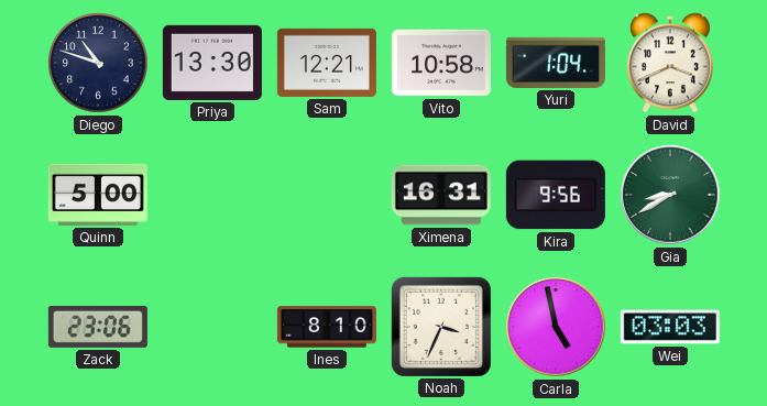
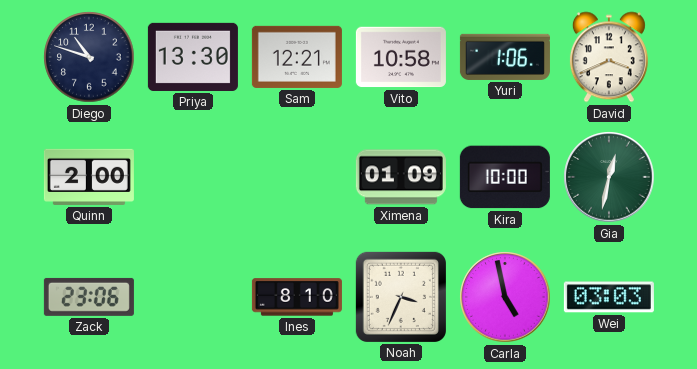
Yuri: 1:04 -> 1:06 (505, 57)
Quinn: 5:00 -> 2:00 (89, 177)
Ximena: 16:31 -> 01:09 (401, 177)
Kira: 9:56 -> 10:00 (505, 177)
Gia: 8:40 -> 12:32 (609, 177)
